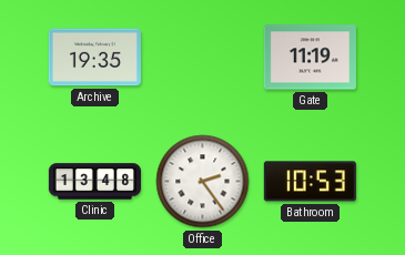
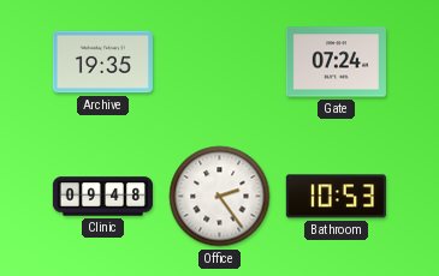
Gate: 11:19 -> 07:24 (336, 62)
Clinic: 13:48 -> 09:48 (102, 197)
